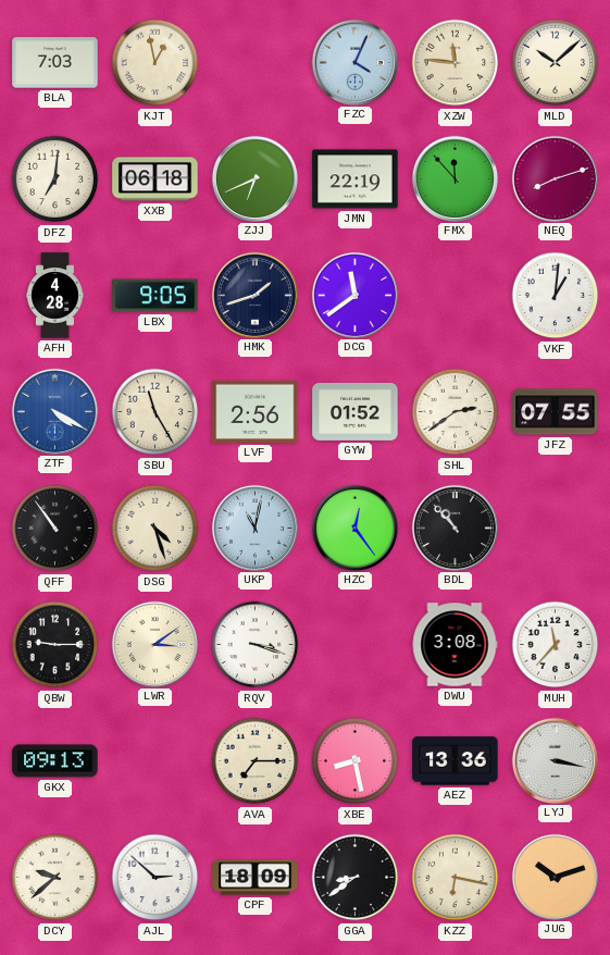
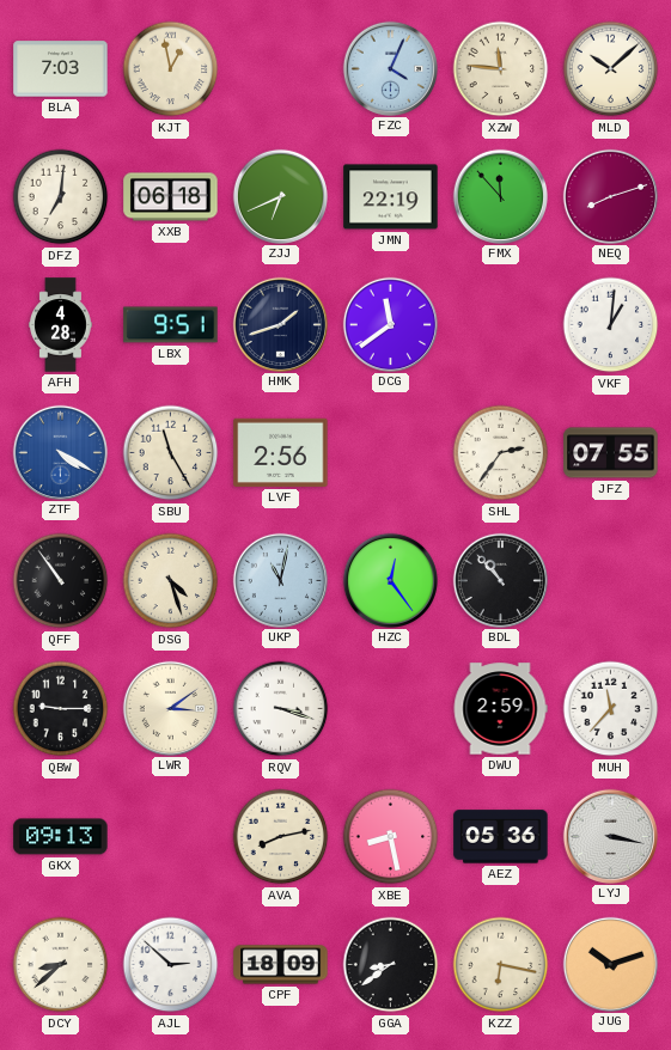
LBX: 9:05 -> 9:51 (171, 325)
GYW: 01:52 -> none (356, 411)
SHL: 2:39 -> 2:36 (501, 453)
DWU: 3:08 -> 2:59 (500, 709)
AVA: 7:15 -> 8:13 (281, 837)
AEZ: 13:36 -> 05:36 (501, 837)
DCY: 9:38 -> 8:38 (61, 965)
